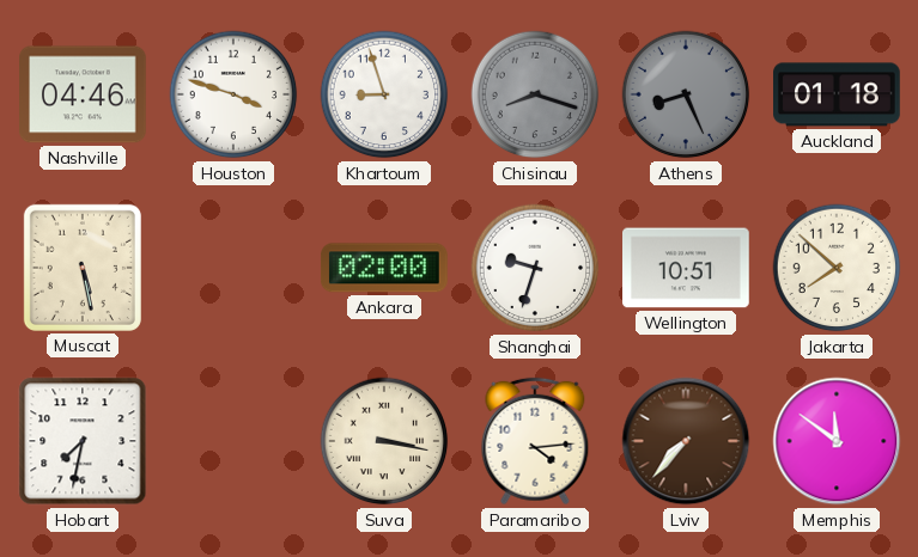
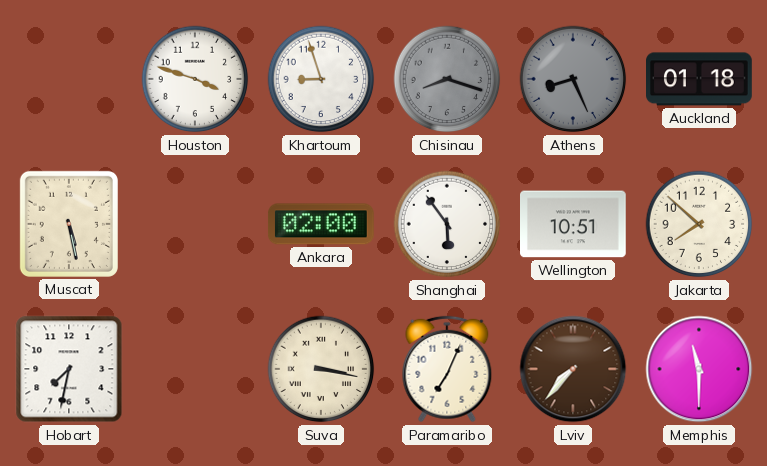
Nashville: 04:46 -> none (84, 94)
Shanghai: 9:33 -> 5:54 (447, 224)
Paramaribo: 4:14 -> 7:04 (447, 369)
Memphis: 11:51 -> 11:30 (699, 369)
